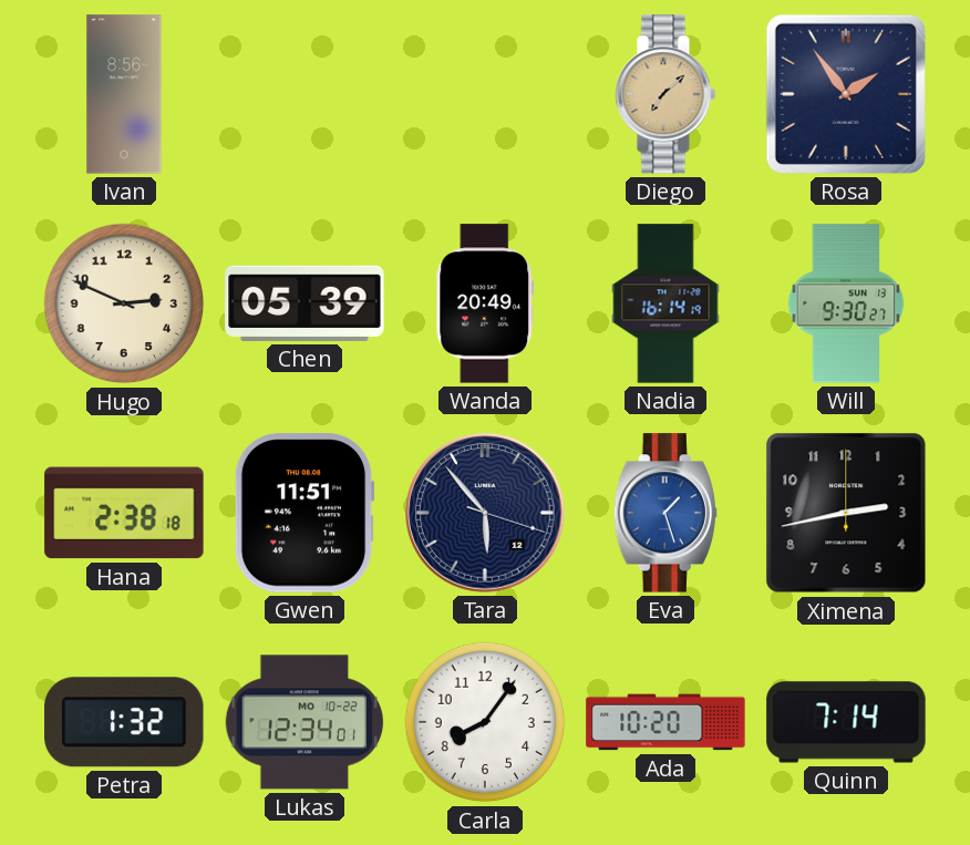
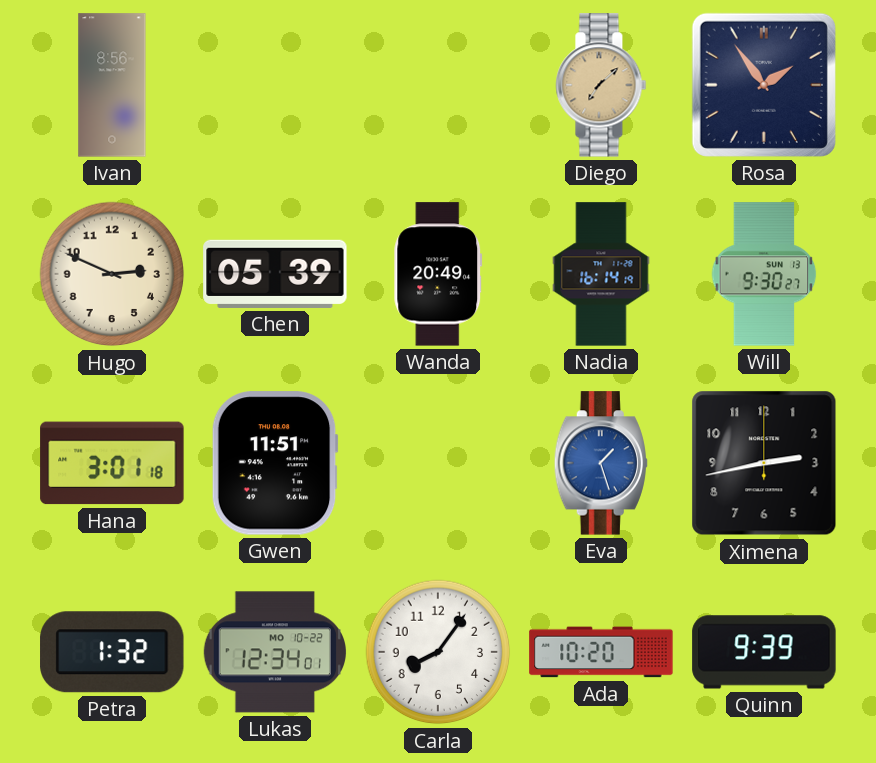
Hana: 2:38 -> 3:01 (112, 463)
Tara: 5:53 -> none (485, 513)
Quinn: 7:14 -> 9:39 (764, 652)
